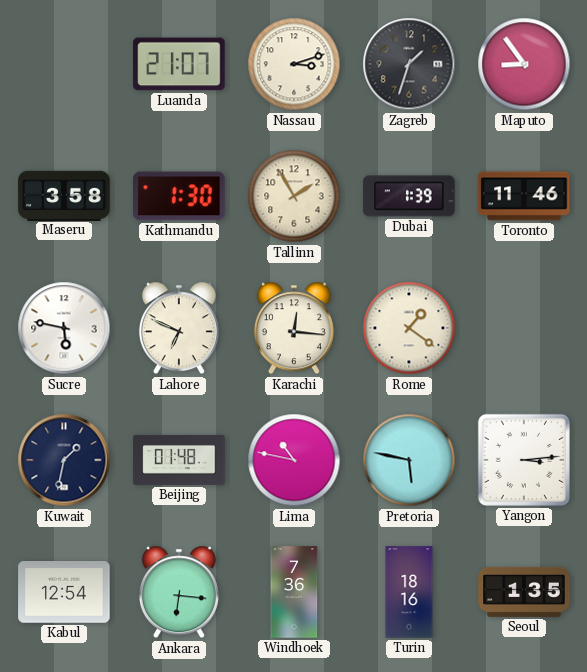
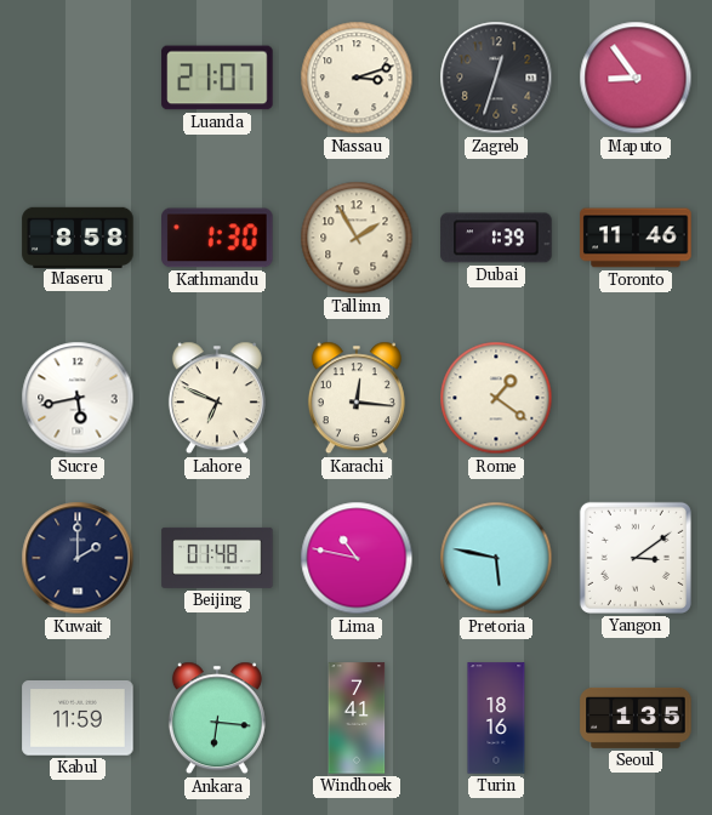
Zagreb: 1:33 -> 12:33 (496, 78)
Maseru: 3:58 -> 8:58 (78, 236)
Sucre: 5:47 -> 5:43 (78, 398)
Kuwait: 1:32 -> 2:00 (78, 558)
Yangon: 3:14 -> 3:09 (636, 558)
Kabul: 12:54 -> 11:59 (78, 718)
Windhoek: 7:36 -> 7:41 (357, 718)
